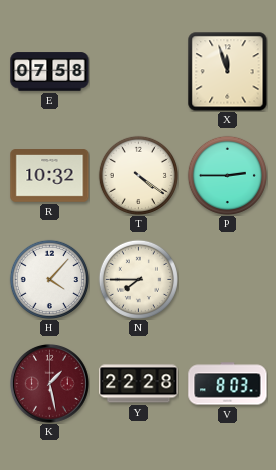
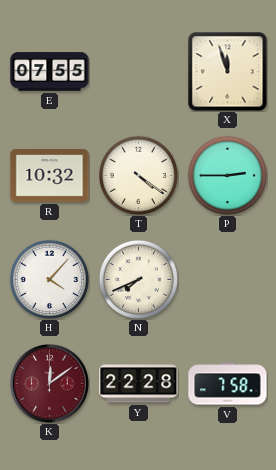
E: 07:58 -> 07:55 (50, 72)
N: 7:45 -> 7:41 (138, 279)
K: 1:28 -> 12:09 (49, 383)
V: 8:03 -> 7:58 (228, 384)
